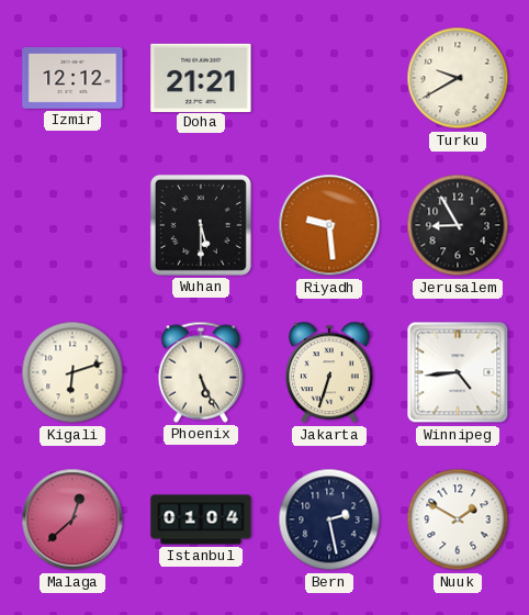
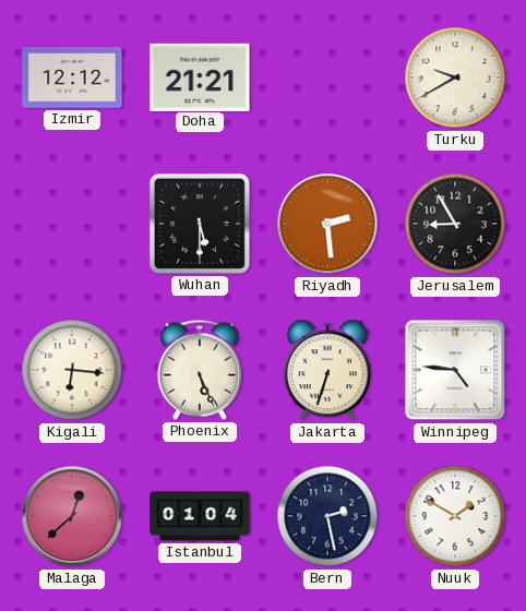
Riyadh: 9:29 -> 2:29 (327, 224)
Kigali: 6:12 -> 6:16 (72, 370)
Winnipeg: 4:44 -> 4:46 (455, 370)
